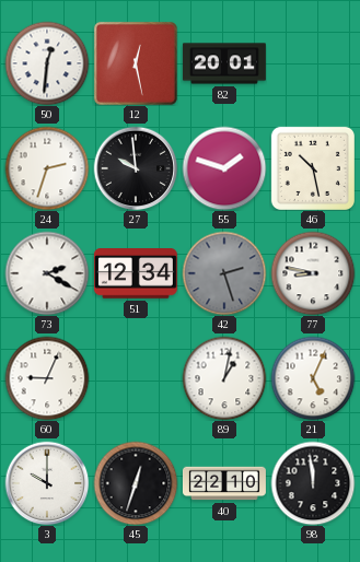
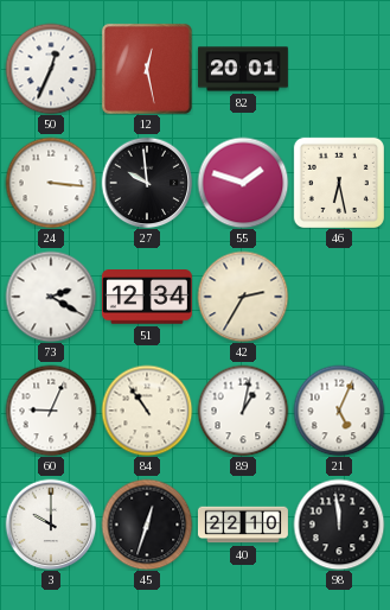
50: 12:31 -> 12:34 (51, 69)
24: 2:33 -> 3:16 (51, 183)
46: 10:28 -> 6:28 (339, 183)
42: 2:27 -> 2:35 (243, 297)
42 dial: grey -> cream (243, 297)
77: 8:47 -> none (313, 273)
84: none -> 10:54 (147, 411)
